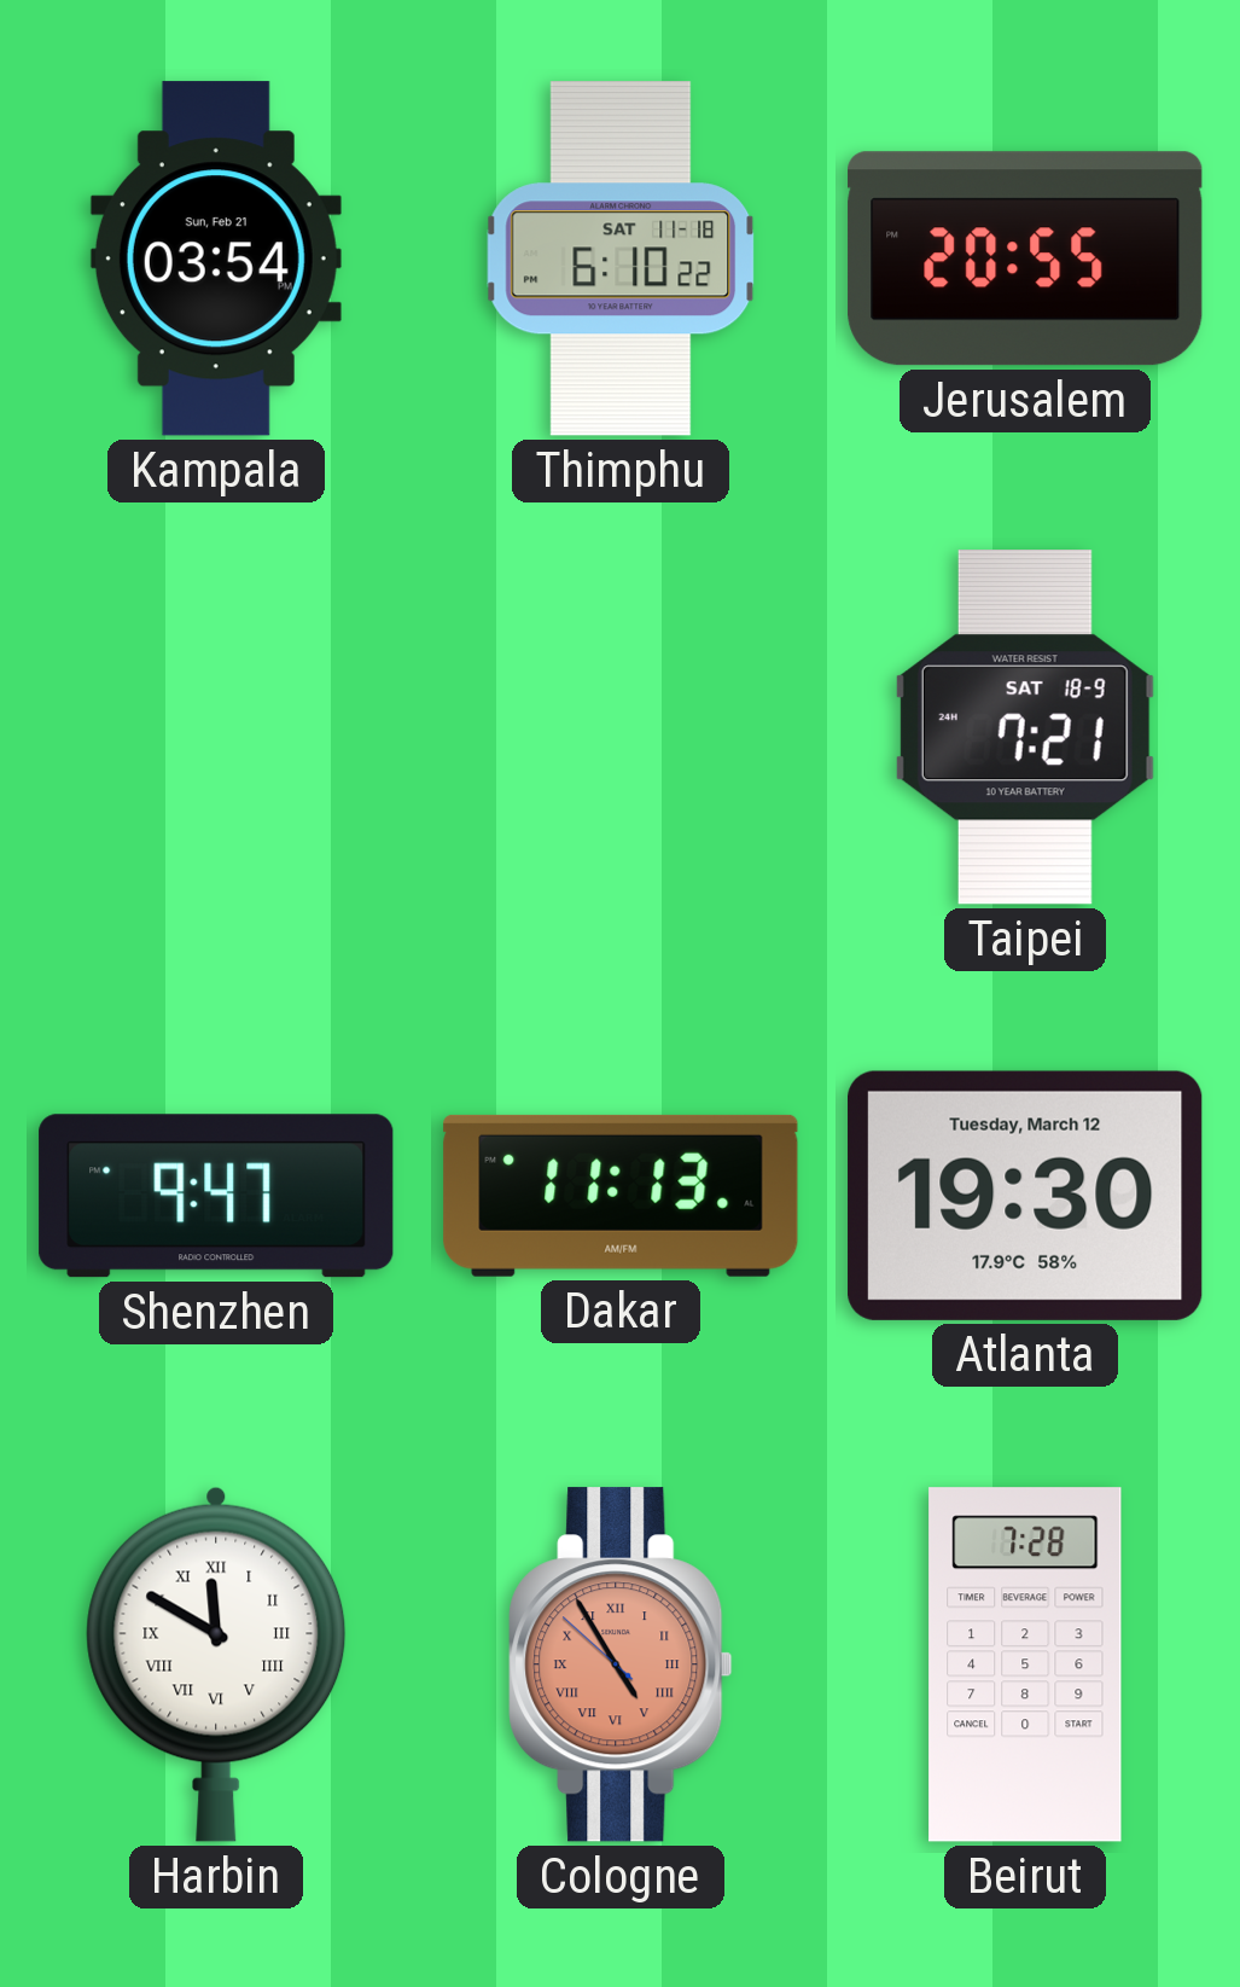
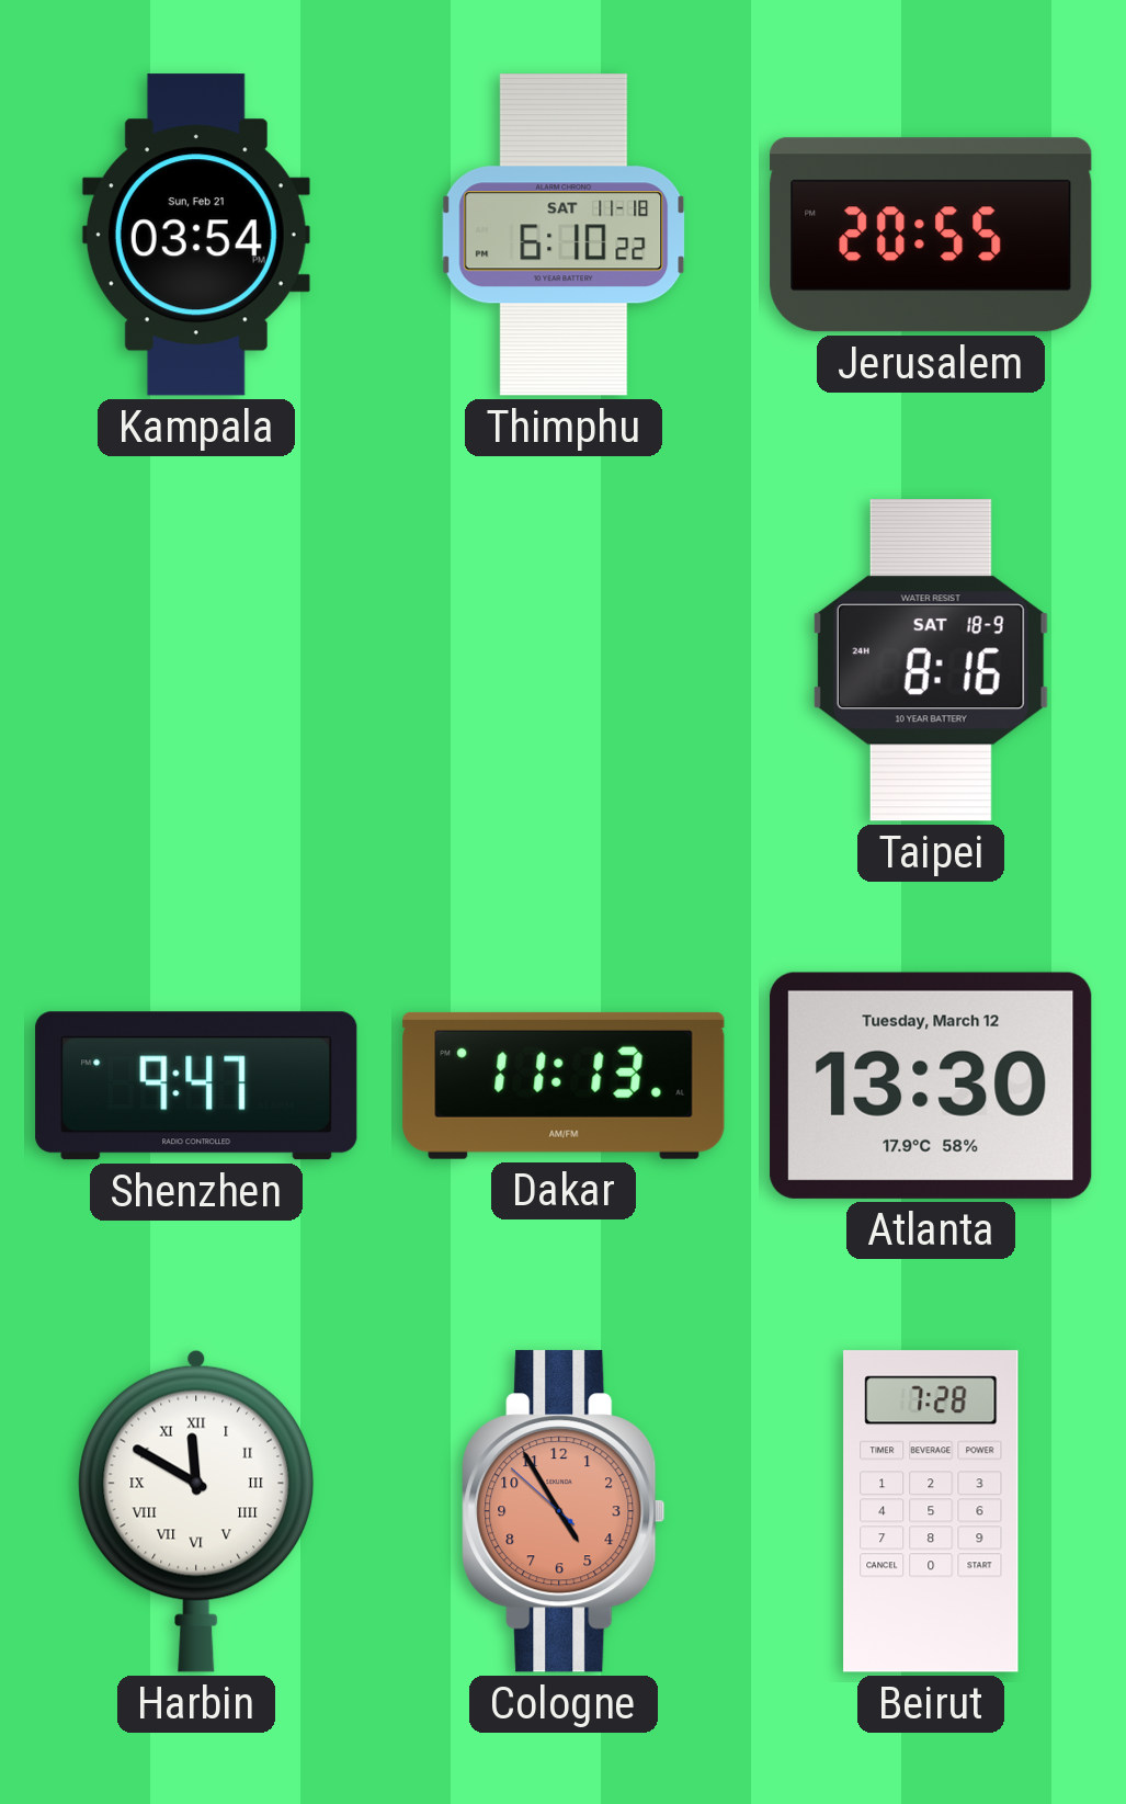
Taipei: 7:21 -> 8:16 (931, 660)
Atlanta: 19:30 -> 13:30 (931, 1086)
Cologne numerals: Roman -> Arabic (564, 1511)
